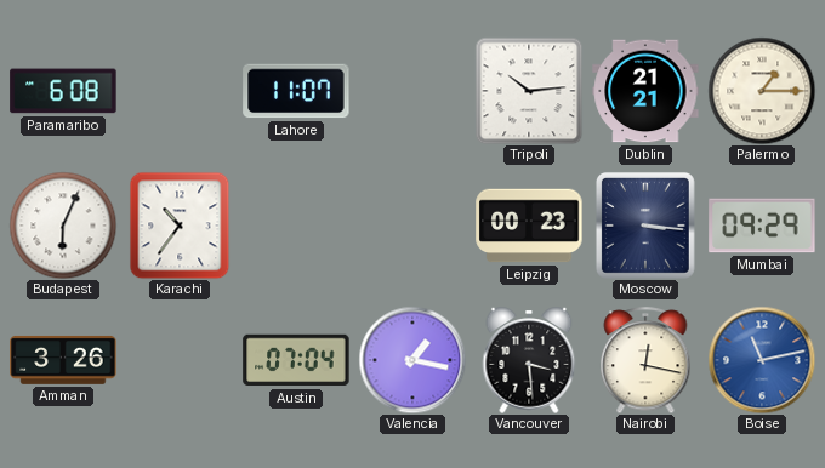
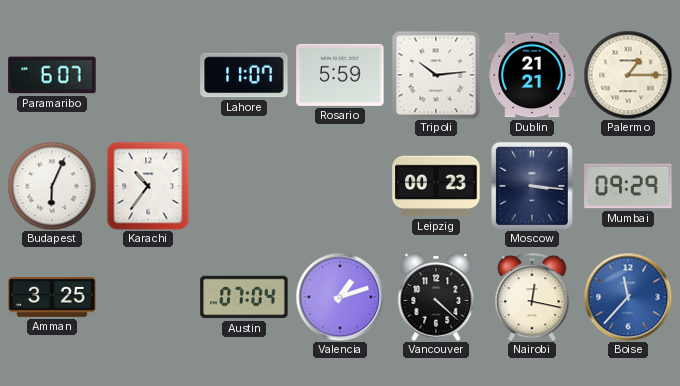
Paramaribo: 6:08 -> 6:07 (52, 75)
Rosario: none -> 5:59 (340, 75)
Amman: 3:26 -> 3:25 (52, 297)
Valencia: 1:17 -> 1:12 (340, 297)
Vancouver: 3:29 -> 4:22 (436, 297)
Boise: 11:13 -> 11:37 (628, 297)
